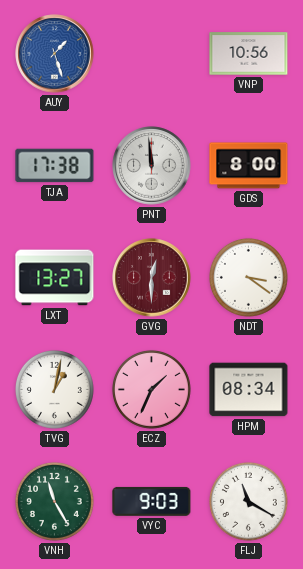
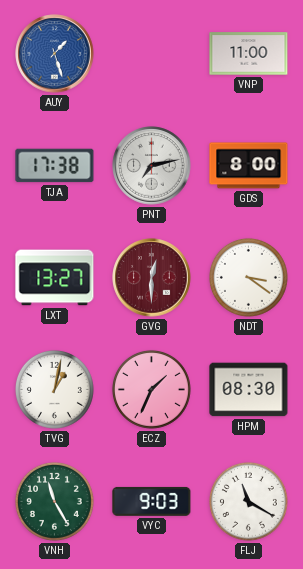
VNP: 10:56 -> 11:00 (249, 54)
PNT: 11:59 -> 7:13 (152, 166)
HPM: 08:34 -> 08:30 (249, 390)
